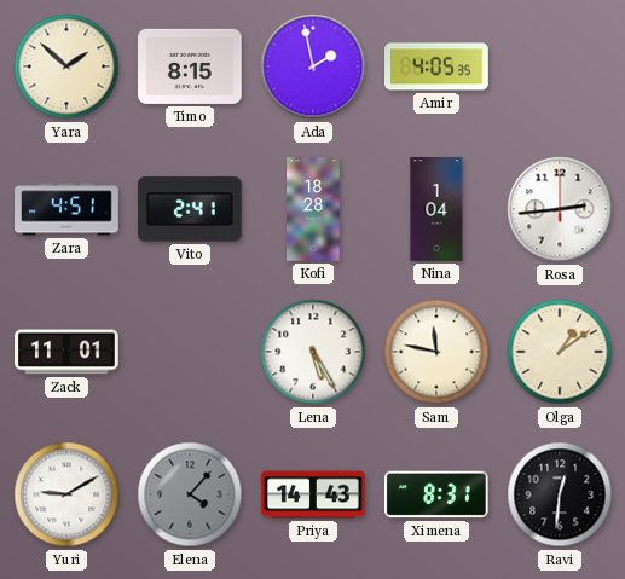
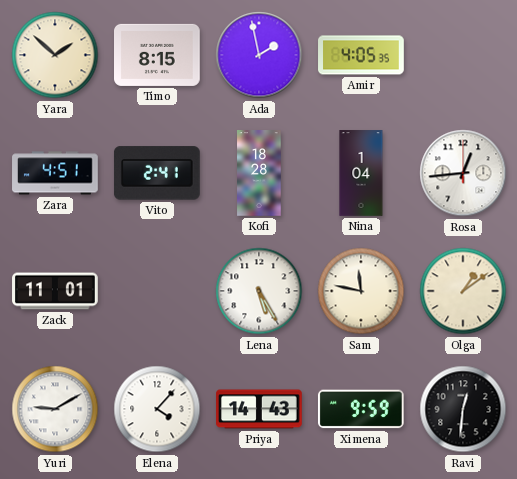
Rosa: 2:44 -> 12:44 (463, 173)
Elena dial: grey -> white (157, 409)
Ximena: 8:31 -> 9:59 (361, 409)
